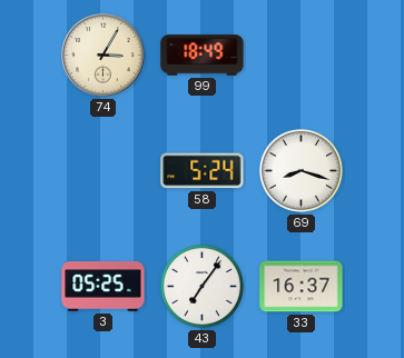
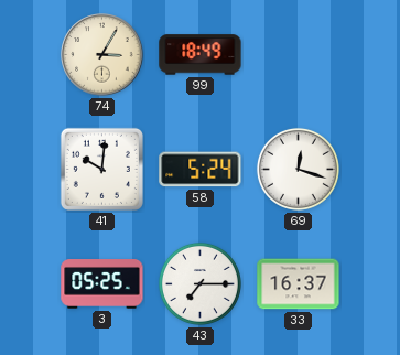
41: none -> 10:01 (101, 169)
69: 8:18 -> 12:18 (298, 169)
43: 7:06 -> 7:15 (199, 283)
